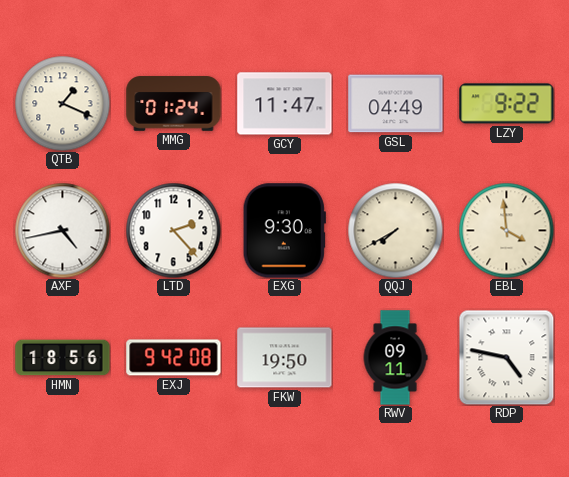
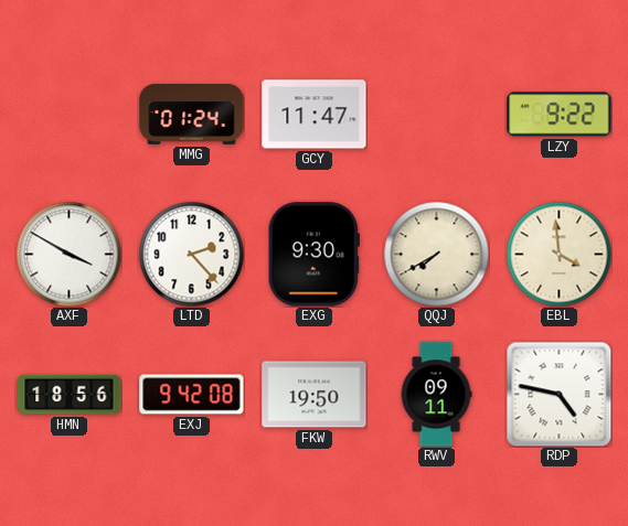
QTB: 1:19 -> none (62, 103)
GSL: 04:49 -> none (396, 104)
AXF: 4:43 -> 3:50 (68, 254)
